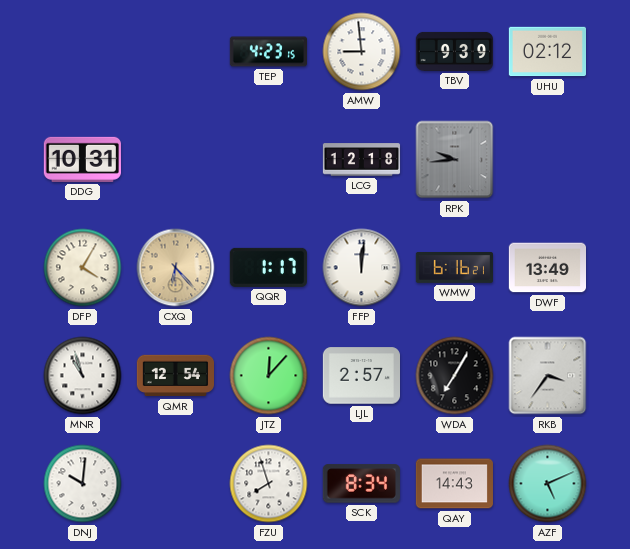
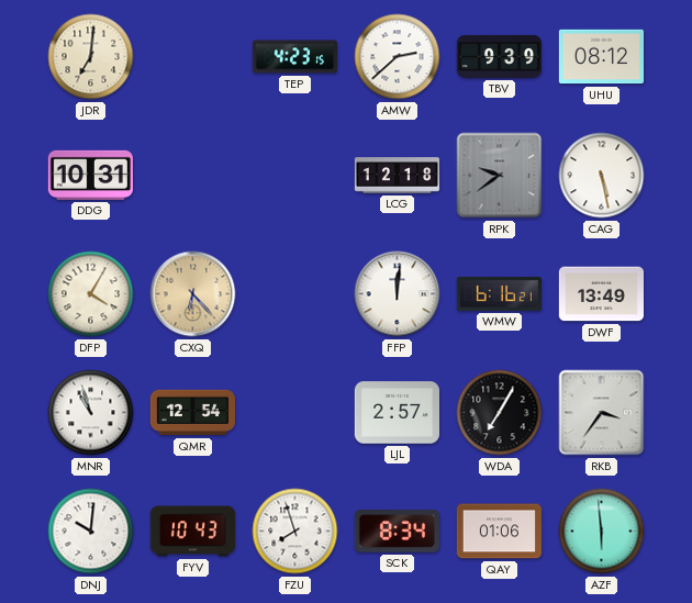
JDR: none -> 7:01 (91, 57)
AMW: 8:59 -> 2:38 (398, 57)
UHU: 02:12 -> 08:12 (601, 57)
RPK: 9:44 -> 9:39 (500, 176)
CAG: none -> 5:28 (602, 176)
QQR: 1:17 -> none (268, 267)
JTZ: 12:07 -> none (269, 376)
FYV: none -> 10:43 (192, 532)
QAY: 14:43 -> 01:06 (499, 532)
AZF: 5:11 -> 5:59 (602, 532)
